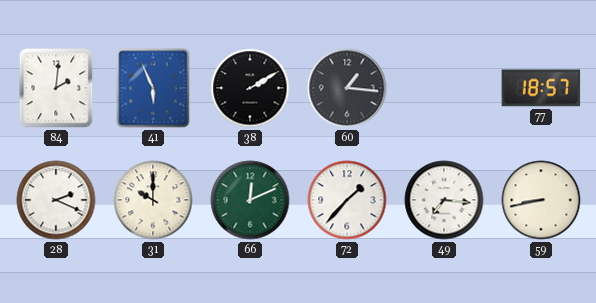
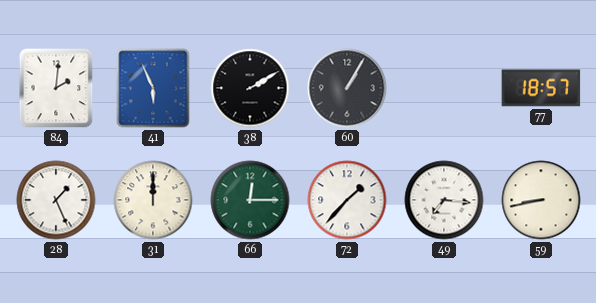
60: 1:16 -> 1:05 (347, 88)
28: 2:19 -> 1:26 (56, 200)
31: 10:00 -> 12:00 (153, 200)
66: 12:11 -> 12:15 (250, 200)
